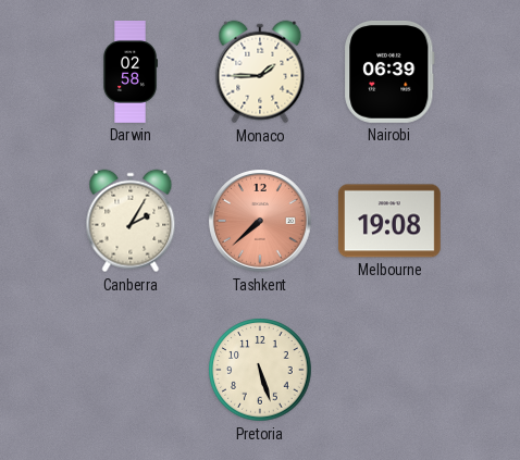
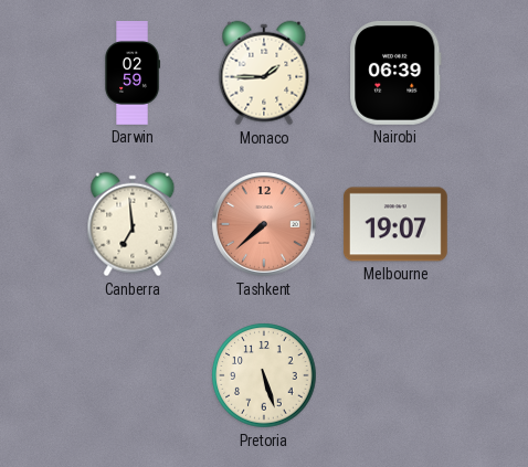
Darwin: 02:58 -> 02:59 (131, 73)
Canberra: 2:05 -> 6:59 (133, 224)
Melbourne: 19:08 -> 19:07 (397, 224)
